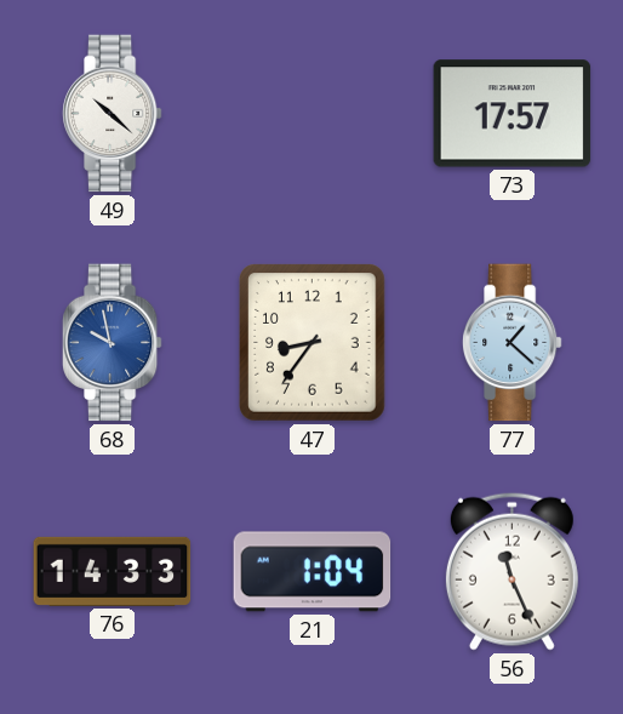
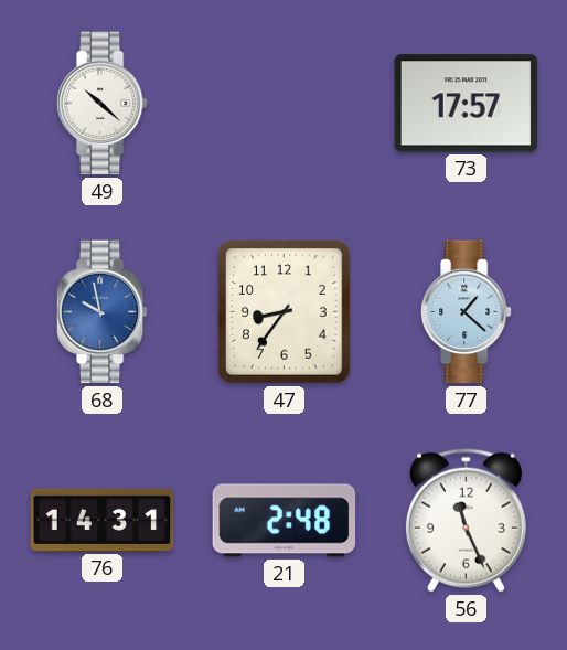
76: 14:33 -> 14:31 (103, 520)
21: 1:04 -> 2:48 (285, 521)
